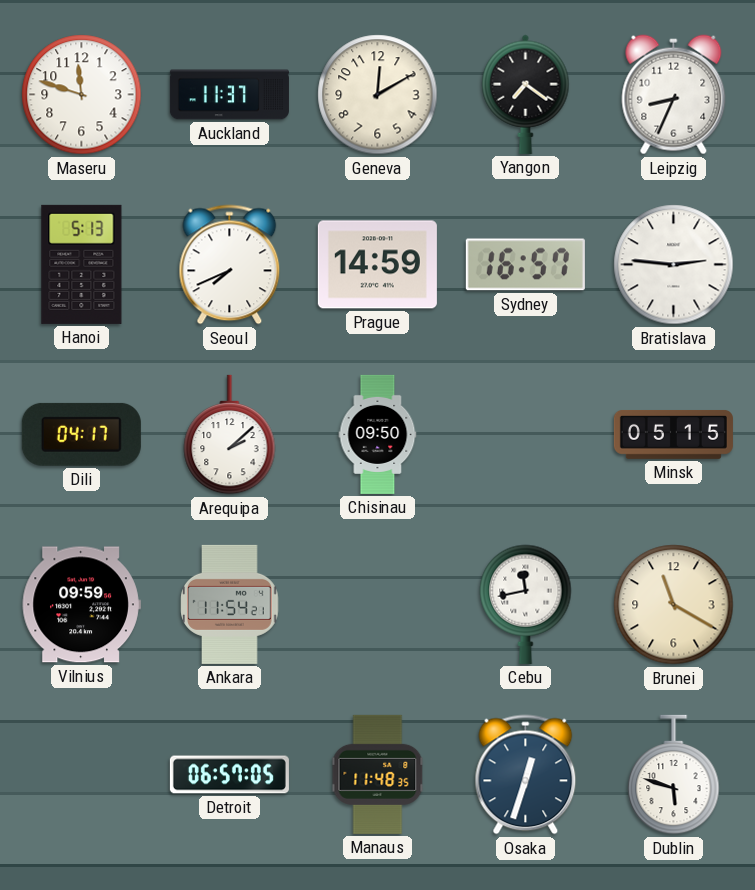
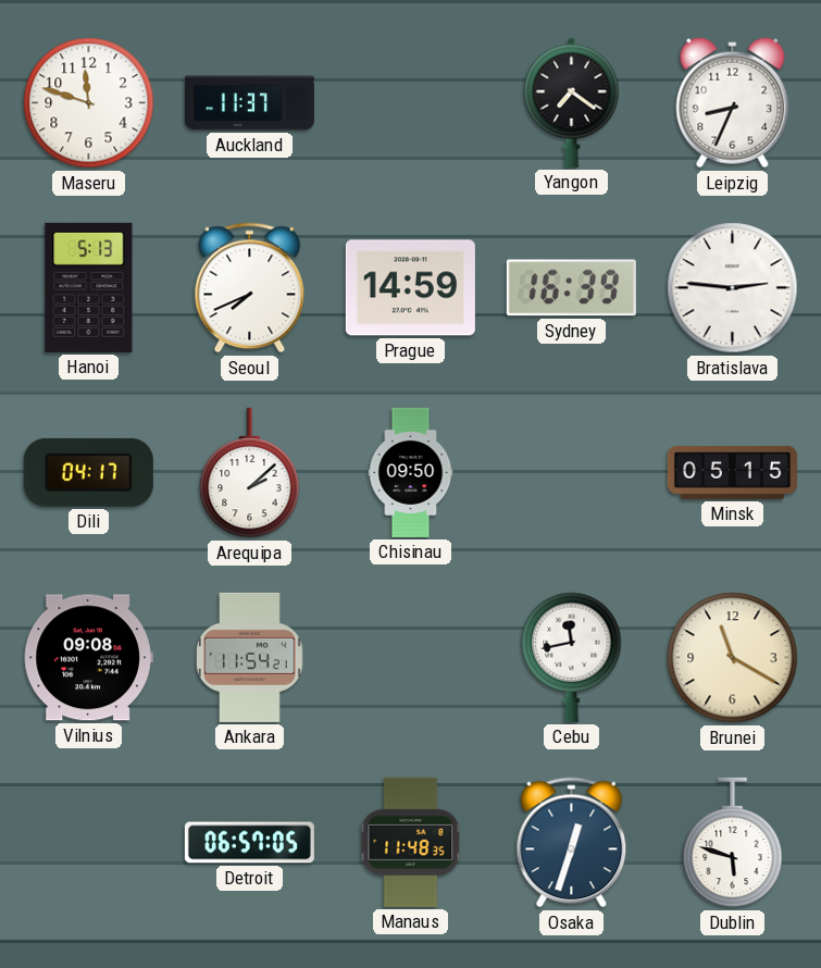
Geneva: 12:10 -> none (378, 95)
Sydney: 16:57 -> 16:39 (571, 288)
Vilnius: 09:59 -> 09:08 (88, 658)
